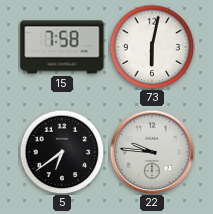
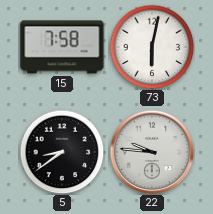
5: 6:39 -> 8:39 (62, 152)
